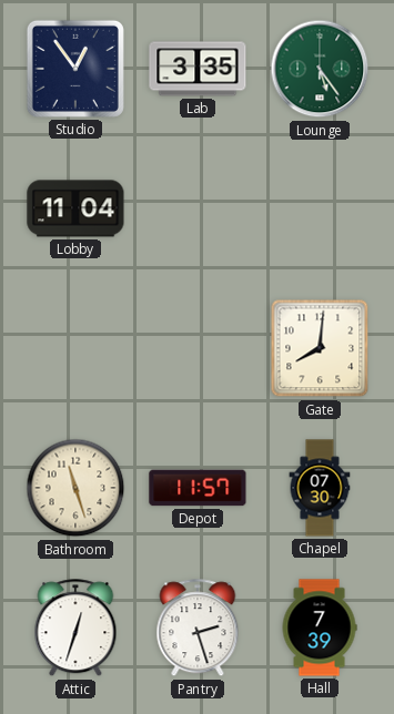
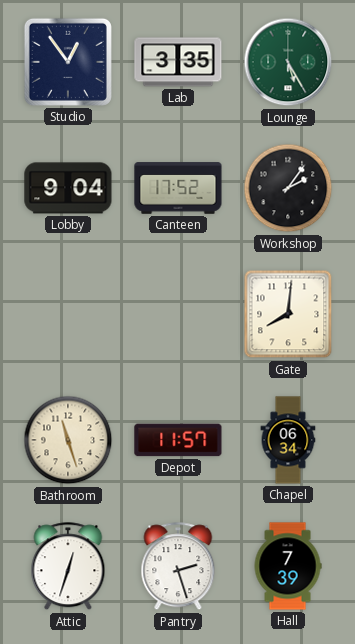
Lounge: 5:24 -> 5:25 (288, 62)
Lobby: 11:04 -> 9:04 (68, 188)
Canteen: none -> 17:52 (178, 188)
Workshop: none -> 2:06 (288, 188)
Chapel: 07:30 -> 06:34 (288, 440)
